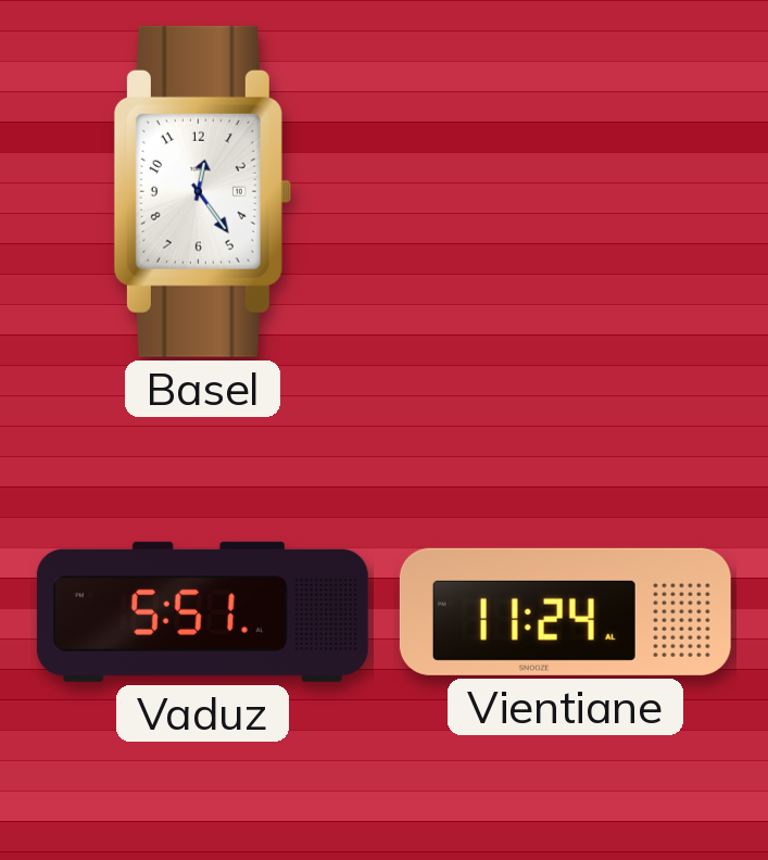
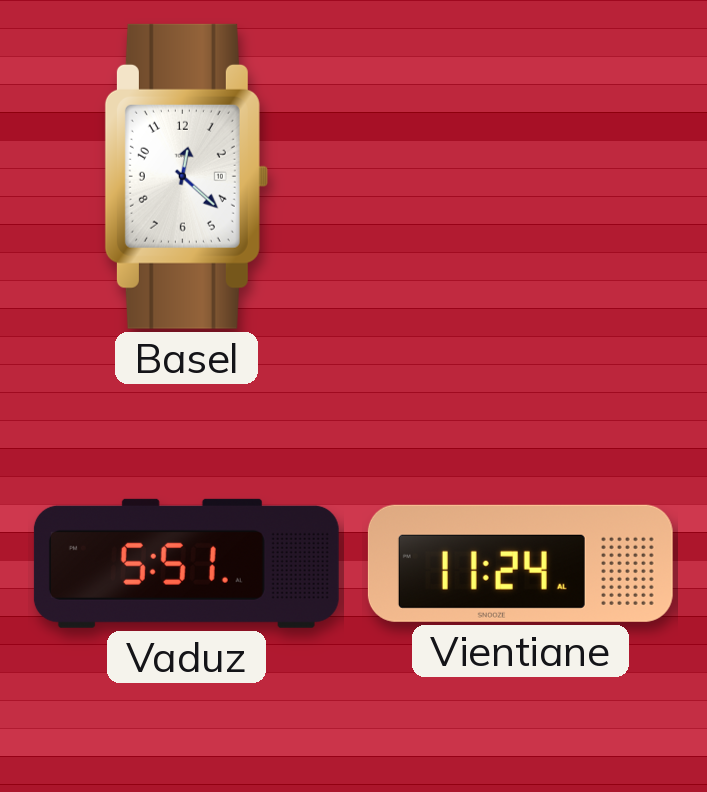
Basel: 12:24 -> 12:22 (186, 176)
